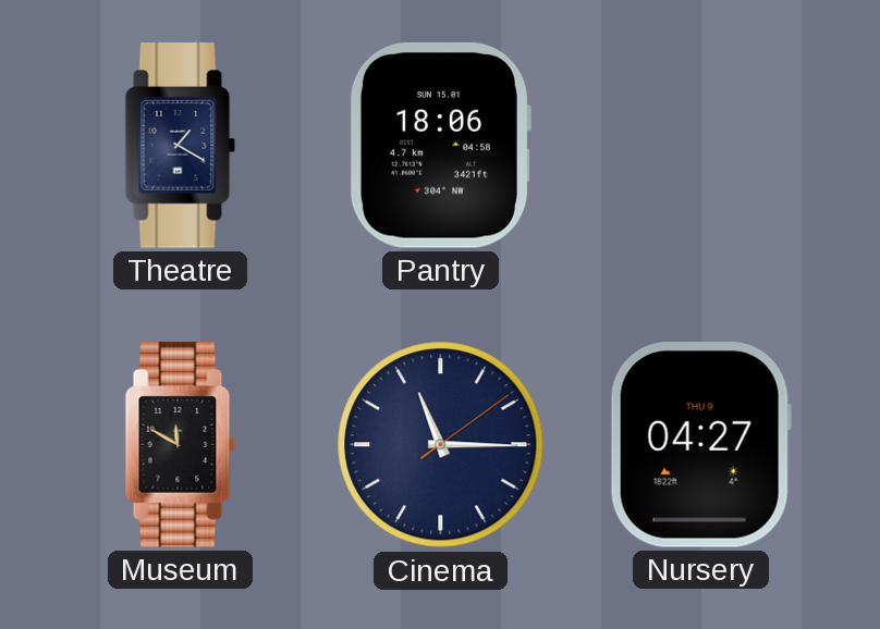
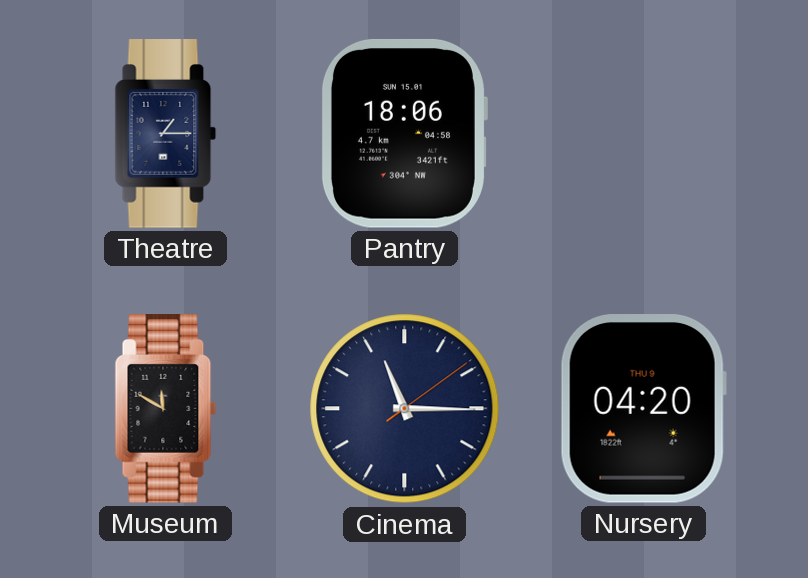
Theatre: 1:20 -> 1:15 (166, 134)
Nursery: 04:27 -> 04:20 (643, 409)
